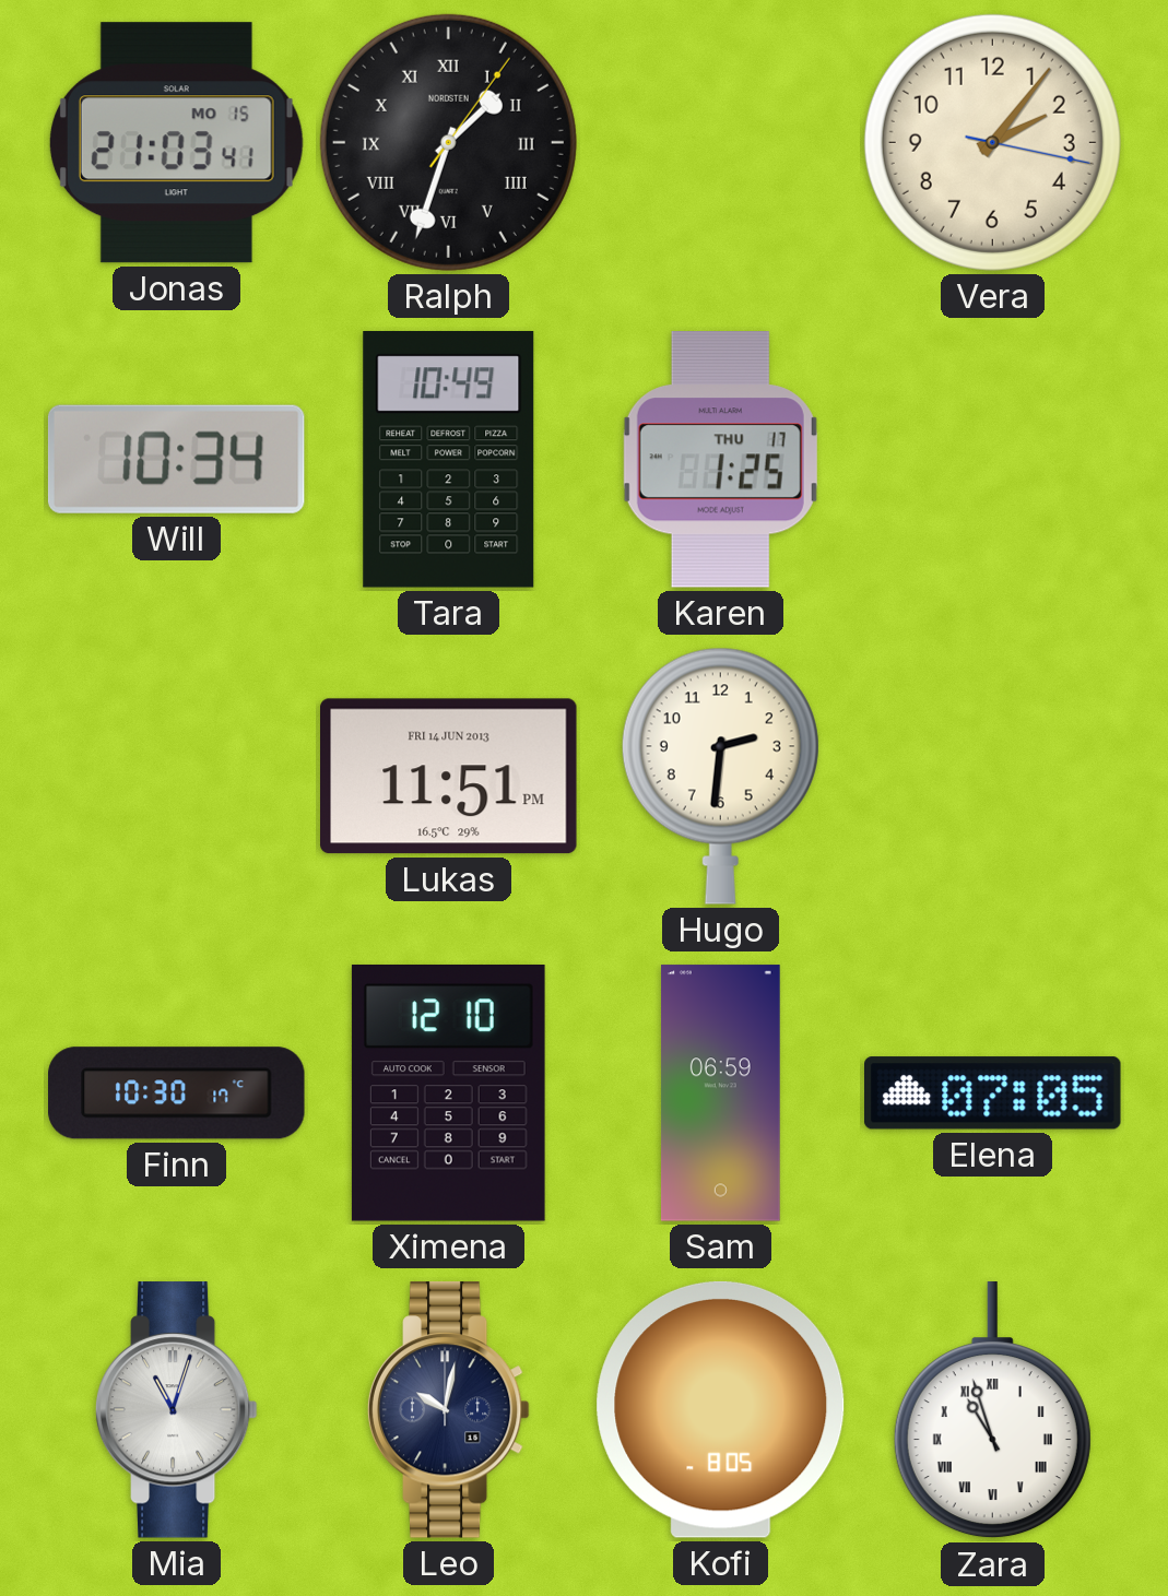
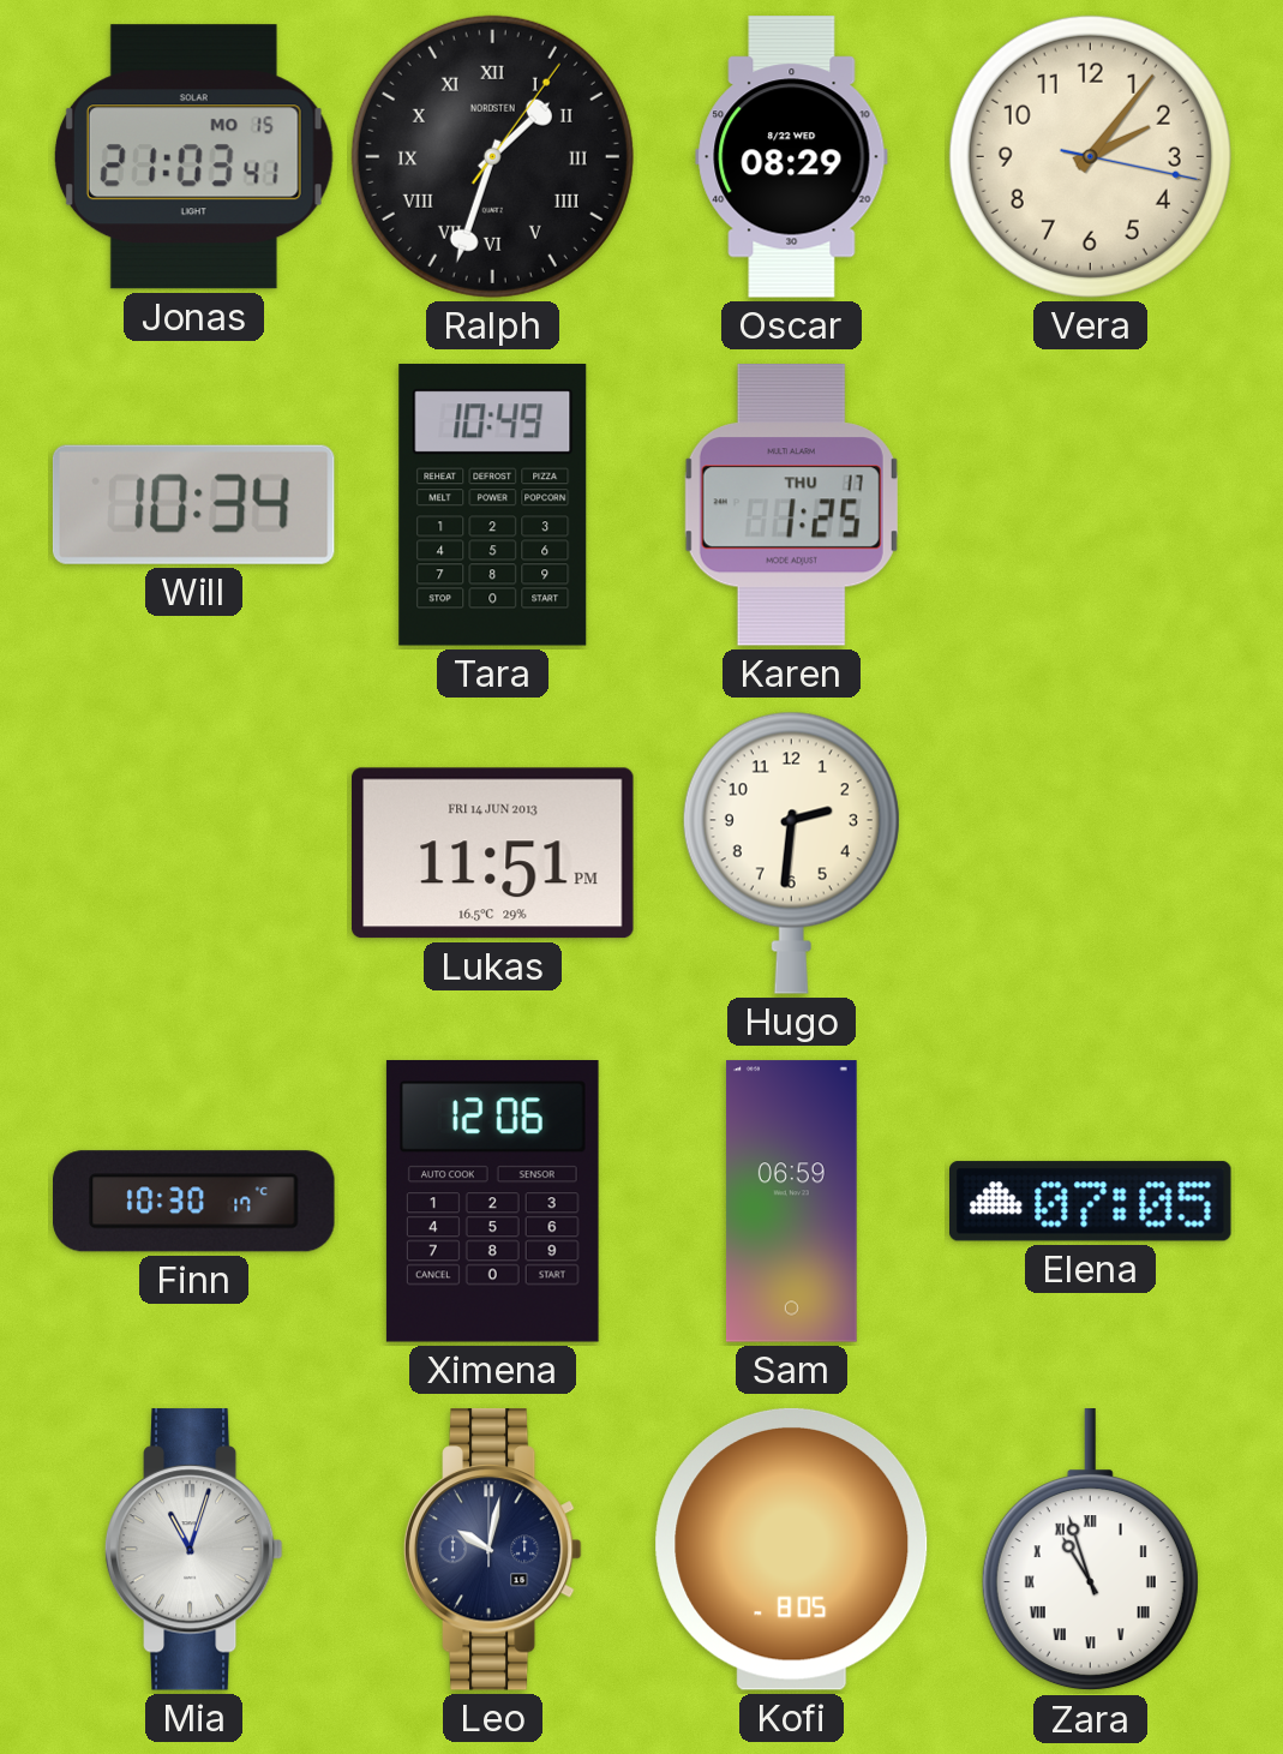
Oscar: none -> 08:29 (792, 157)
Ximena: 12:10 -> 12:06 (492, 1202)
